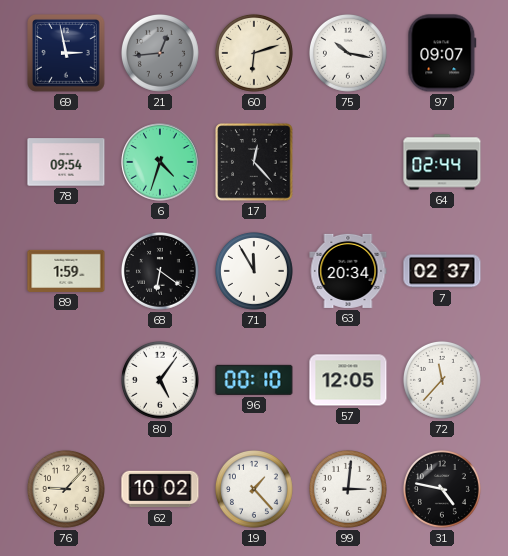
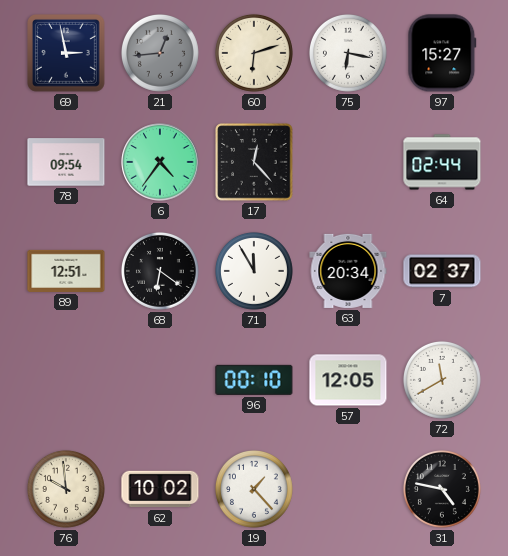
75: 10:17 -> 6:17 (348, 53)
97: 09:07 -> 15:27 (442, 53)
6: 4:33 -> 4:36 (160, 162)
89: 1:59 -> 12:51 (66, 271)
80: 5:06 -> none (160, 380)
72: 11:37 -> 11:40 (442, 380)
76: 9:07 -> 9:59 (66, 489)
99: 3:01 -> none (348, 489)
